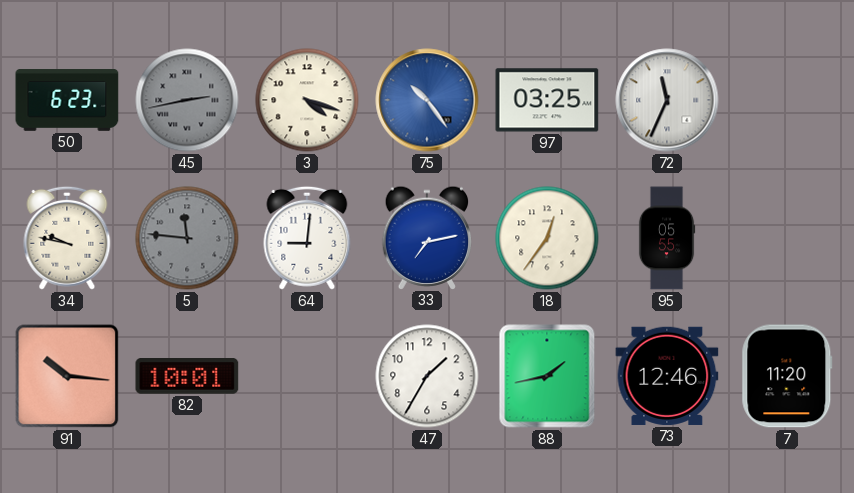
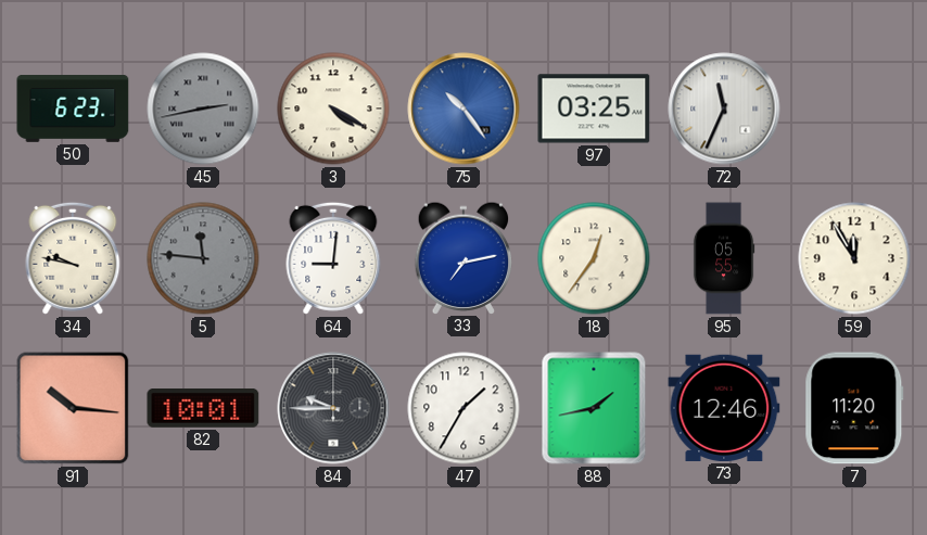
3: 4:18 -> 4:20 (333, 109)
59: none -> 11:55 (854, 258)
84: none -> 9:45 (333, 408)
